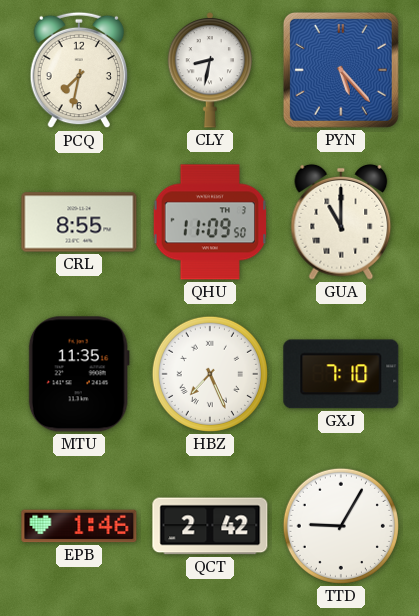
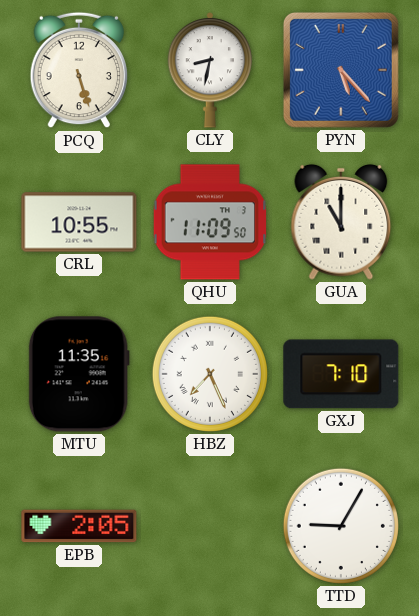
PCQ: 7:32 -> 5:27 (79, 70)
CRL: 8:55 -> 10:55 (79, 222)
EPB: 1:46 -> 2:05 (79, 526)
QCT: 2:42 -> none (210, 526)
